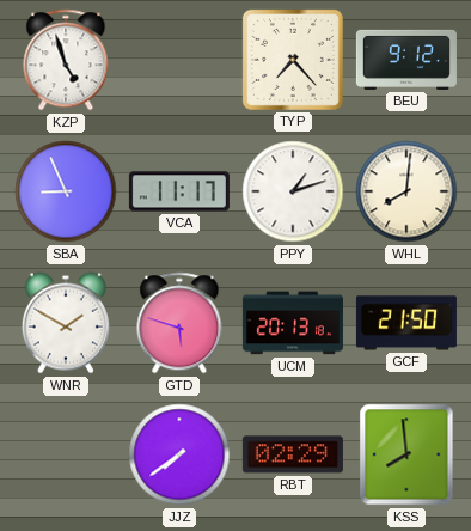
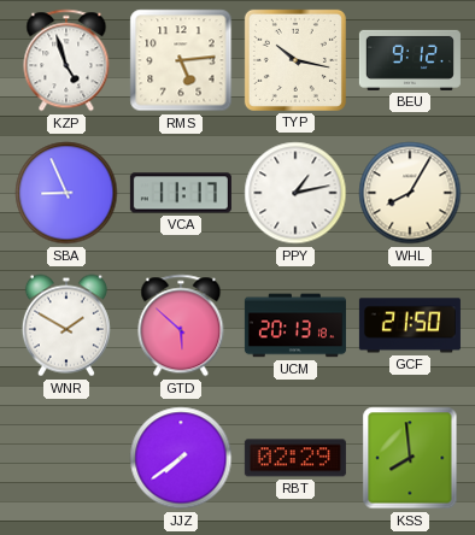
RMS: none -> 5:14 (181, 60)
TYP: 7:23 -> 10:17 (295, 60)
PPY: 1:12 -> 1:13 (295, 193)
WHL: 8:01 -> 8:05 (410, 193)
GTD: 5:48 -> 5:52 (181, 325)
